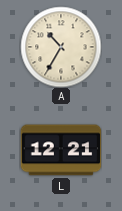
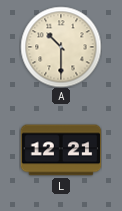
A: 10:35 -> 10:30 (61, 47)
